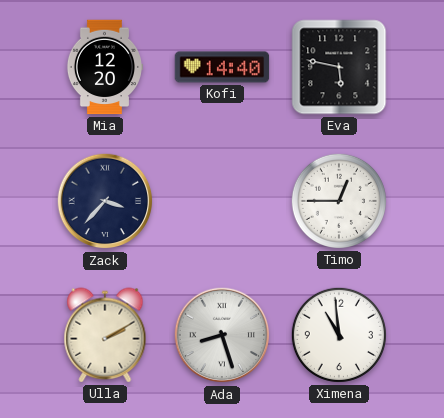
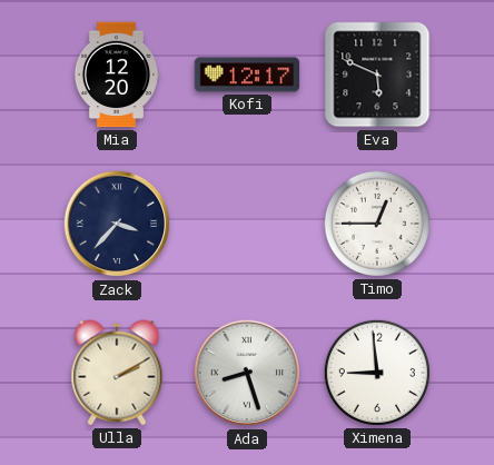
Kofi: 14:40 -> 12:17 (247, 75)
Eva: 5:47 -> 5:49 (377, 75)
Ximena: 10:59 -> 8:59 (377, 373)
